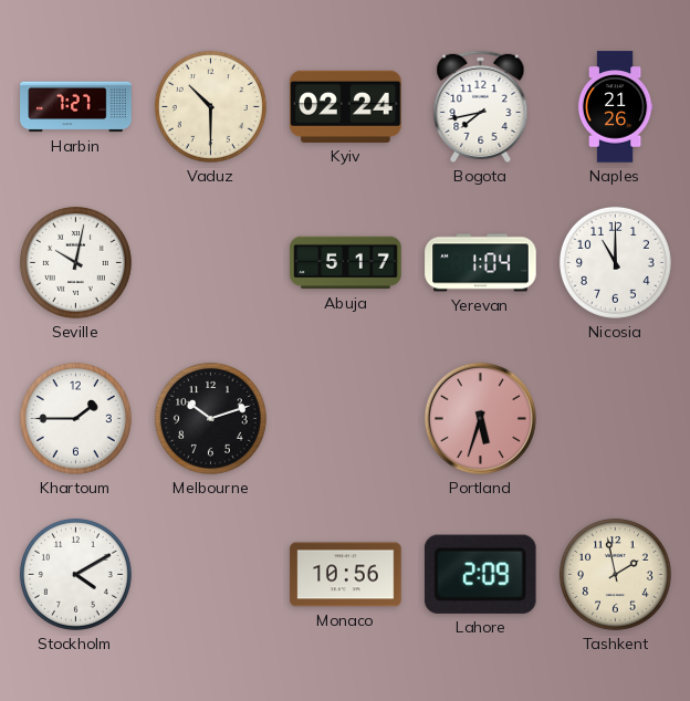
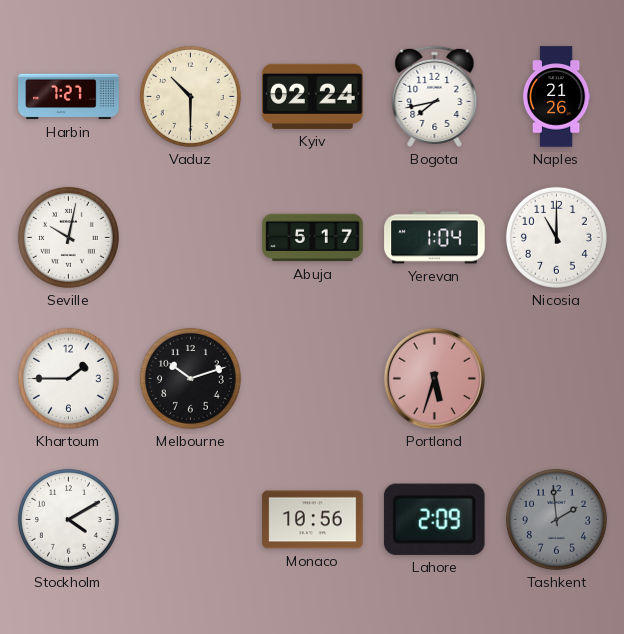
Tashkent: 1:58 -> 1:59 (556, 519)
Tashkent dial: cream -> grey (556, 519)
